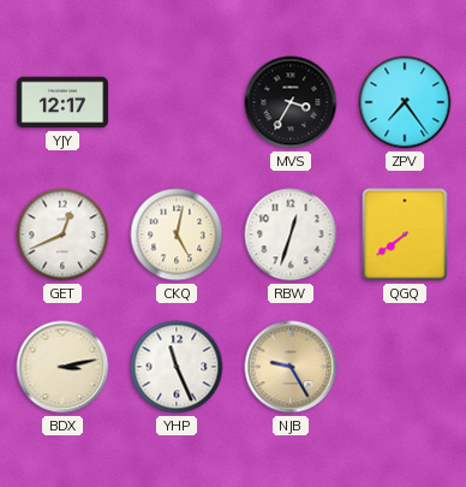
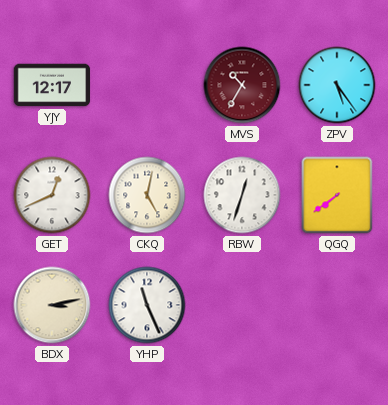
MVS: 3:35 -> 10:35 (242, 85)
MVS dial: black -> burgundy (242, 85)
ZPV: 7:24 -> 5:24 (337, 85)
NJB: 9:25 -> none (291, 367)
